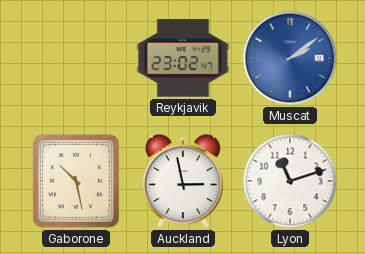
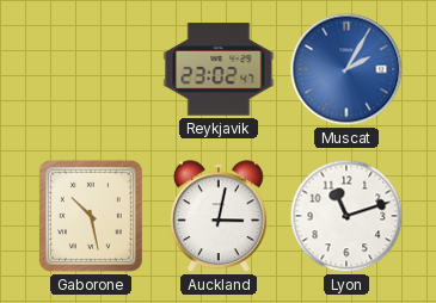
Muscat: 2:09 -> 2:05 (346, 69)
Auckland: 2:58 -> 3:02 (220, 217)
